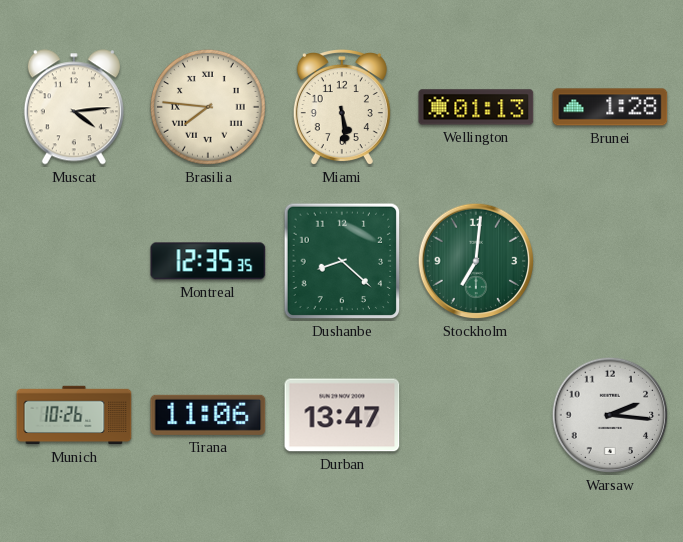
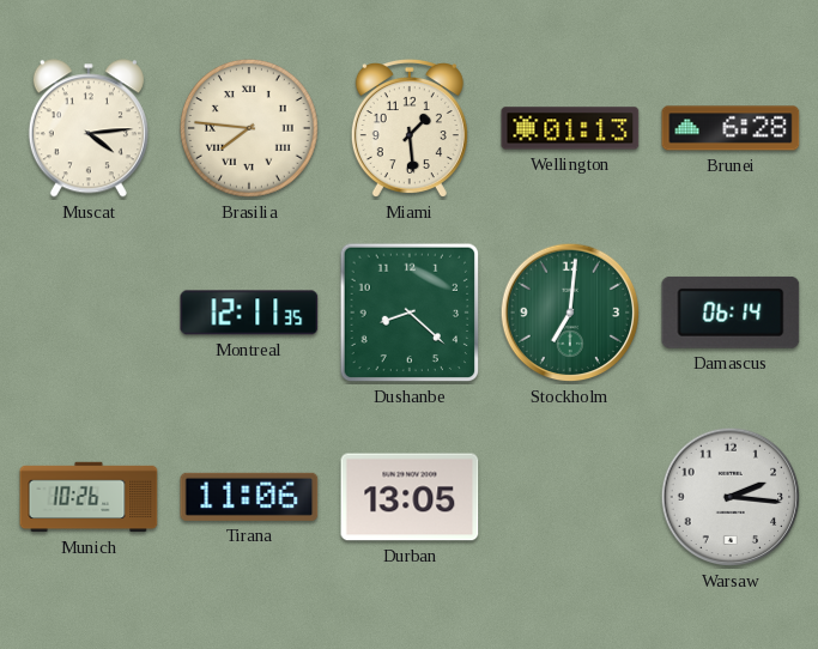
Miami: 5:29 -> 1:29 (410, 129)
Brunei: 1:28 -> 6:28 (731, 128)
Montreal: 12:35 -> 12:11 (249, 313)
Damascus: none -> 06:14 (731, 313)
Durban: 13:47 -> 13:05 (410, 497)
